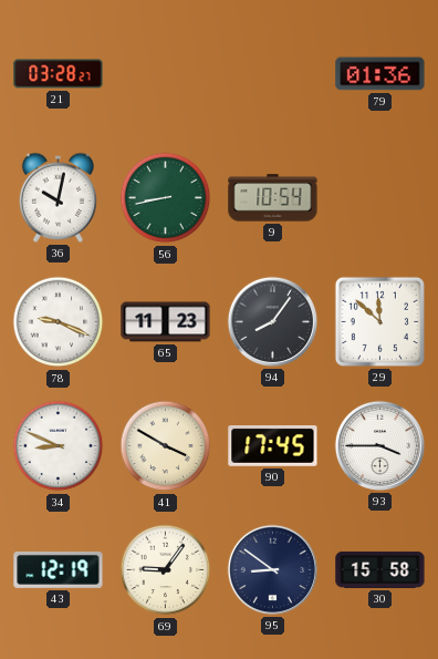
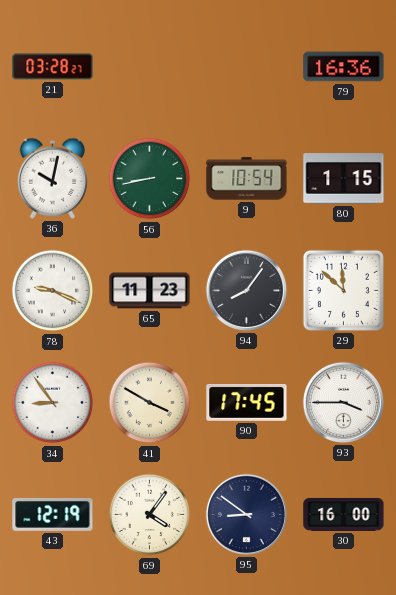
79: 01:36 -> 16:36 (344, 67)
80: none -> 1:15 (344, 179)
34: 8:49 -> 8:54 (53, 403)
69: 9:06 -> 4:06 (150, 515)
30: 15:58 -> 16:00 (344, 514)
